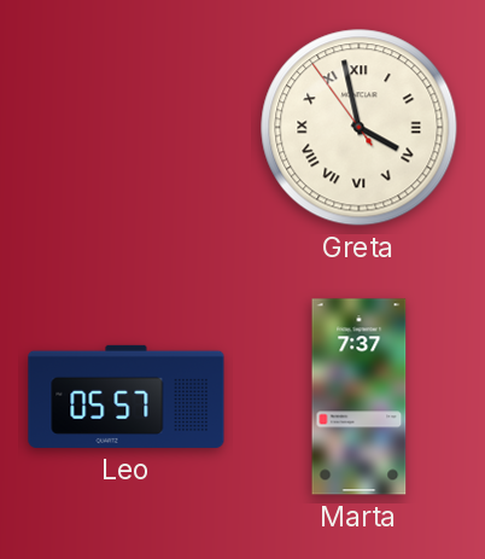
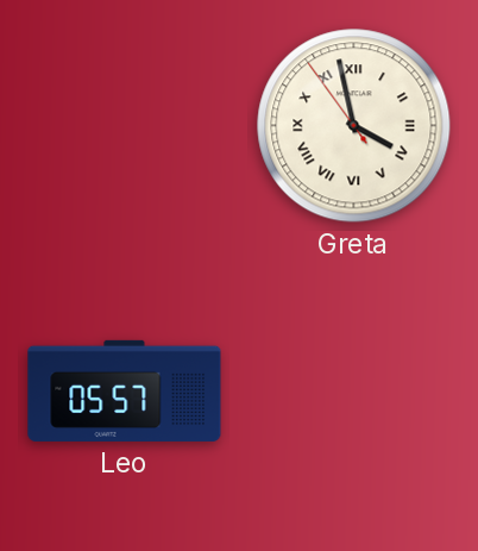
Marta: 7:37 -> none (360, 397)
